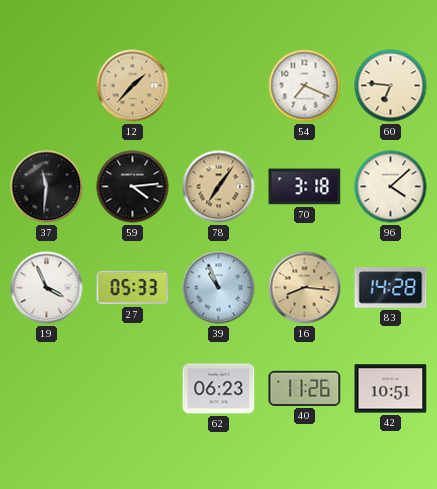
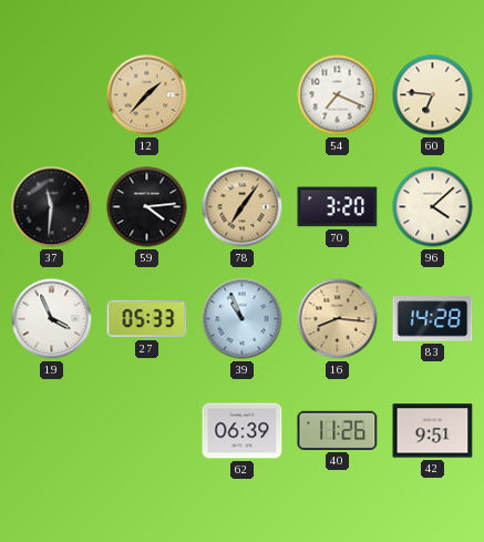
70: 3:18 -> 3:20 (338, 207)
62: 06:23 -> 06:39 (243, 431)
42: 10:51 -> 9:51 (433, 431)
